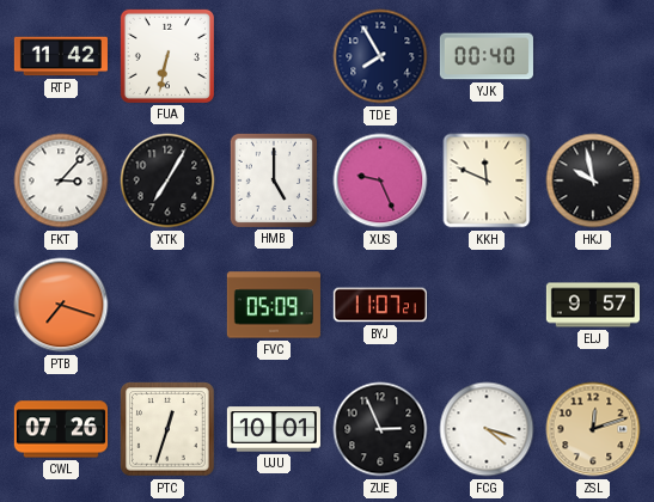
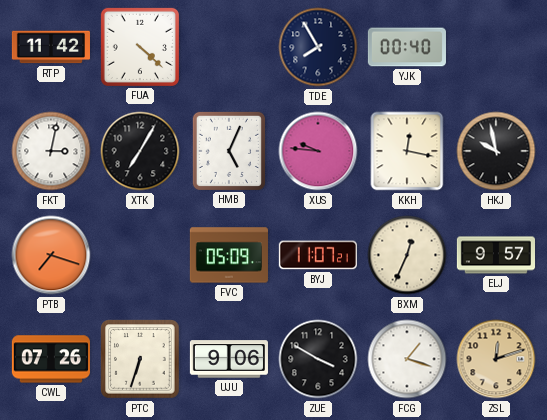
FUA: 6:32 -> 4:22 (140, 47)
FKT: 3:07 -> 3:02 (51, 151)
HMB: 5:00 -> 5:04 (229, 151)
XUS: 9:26 -> 9:46 (318, 151)
KKH: 11:49 -> 12:17 (407, 151)
BXM: none -> 12:34 (407, 255)
PTC: 12:33 -> 6:33 (140, 359)
UJU: 10:01 -> 9:06 (229, 359)
ZUE: 2:56 -> 3:50 (318, 359)
FCG: 4:18 -> 1:18 (407, 359)
